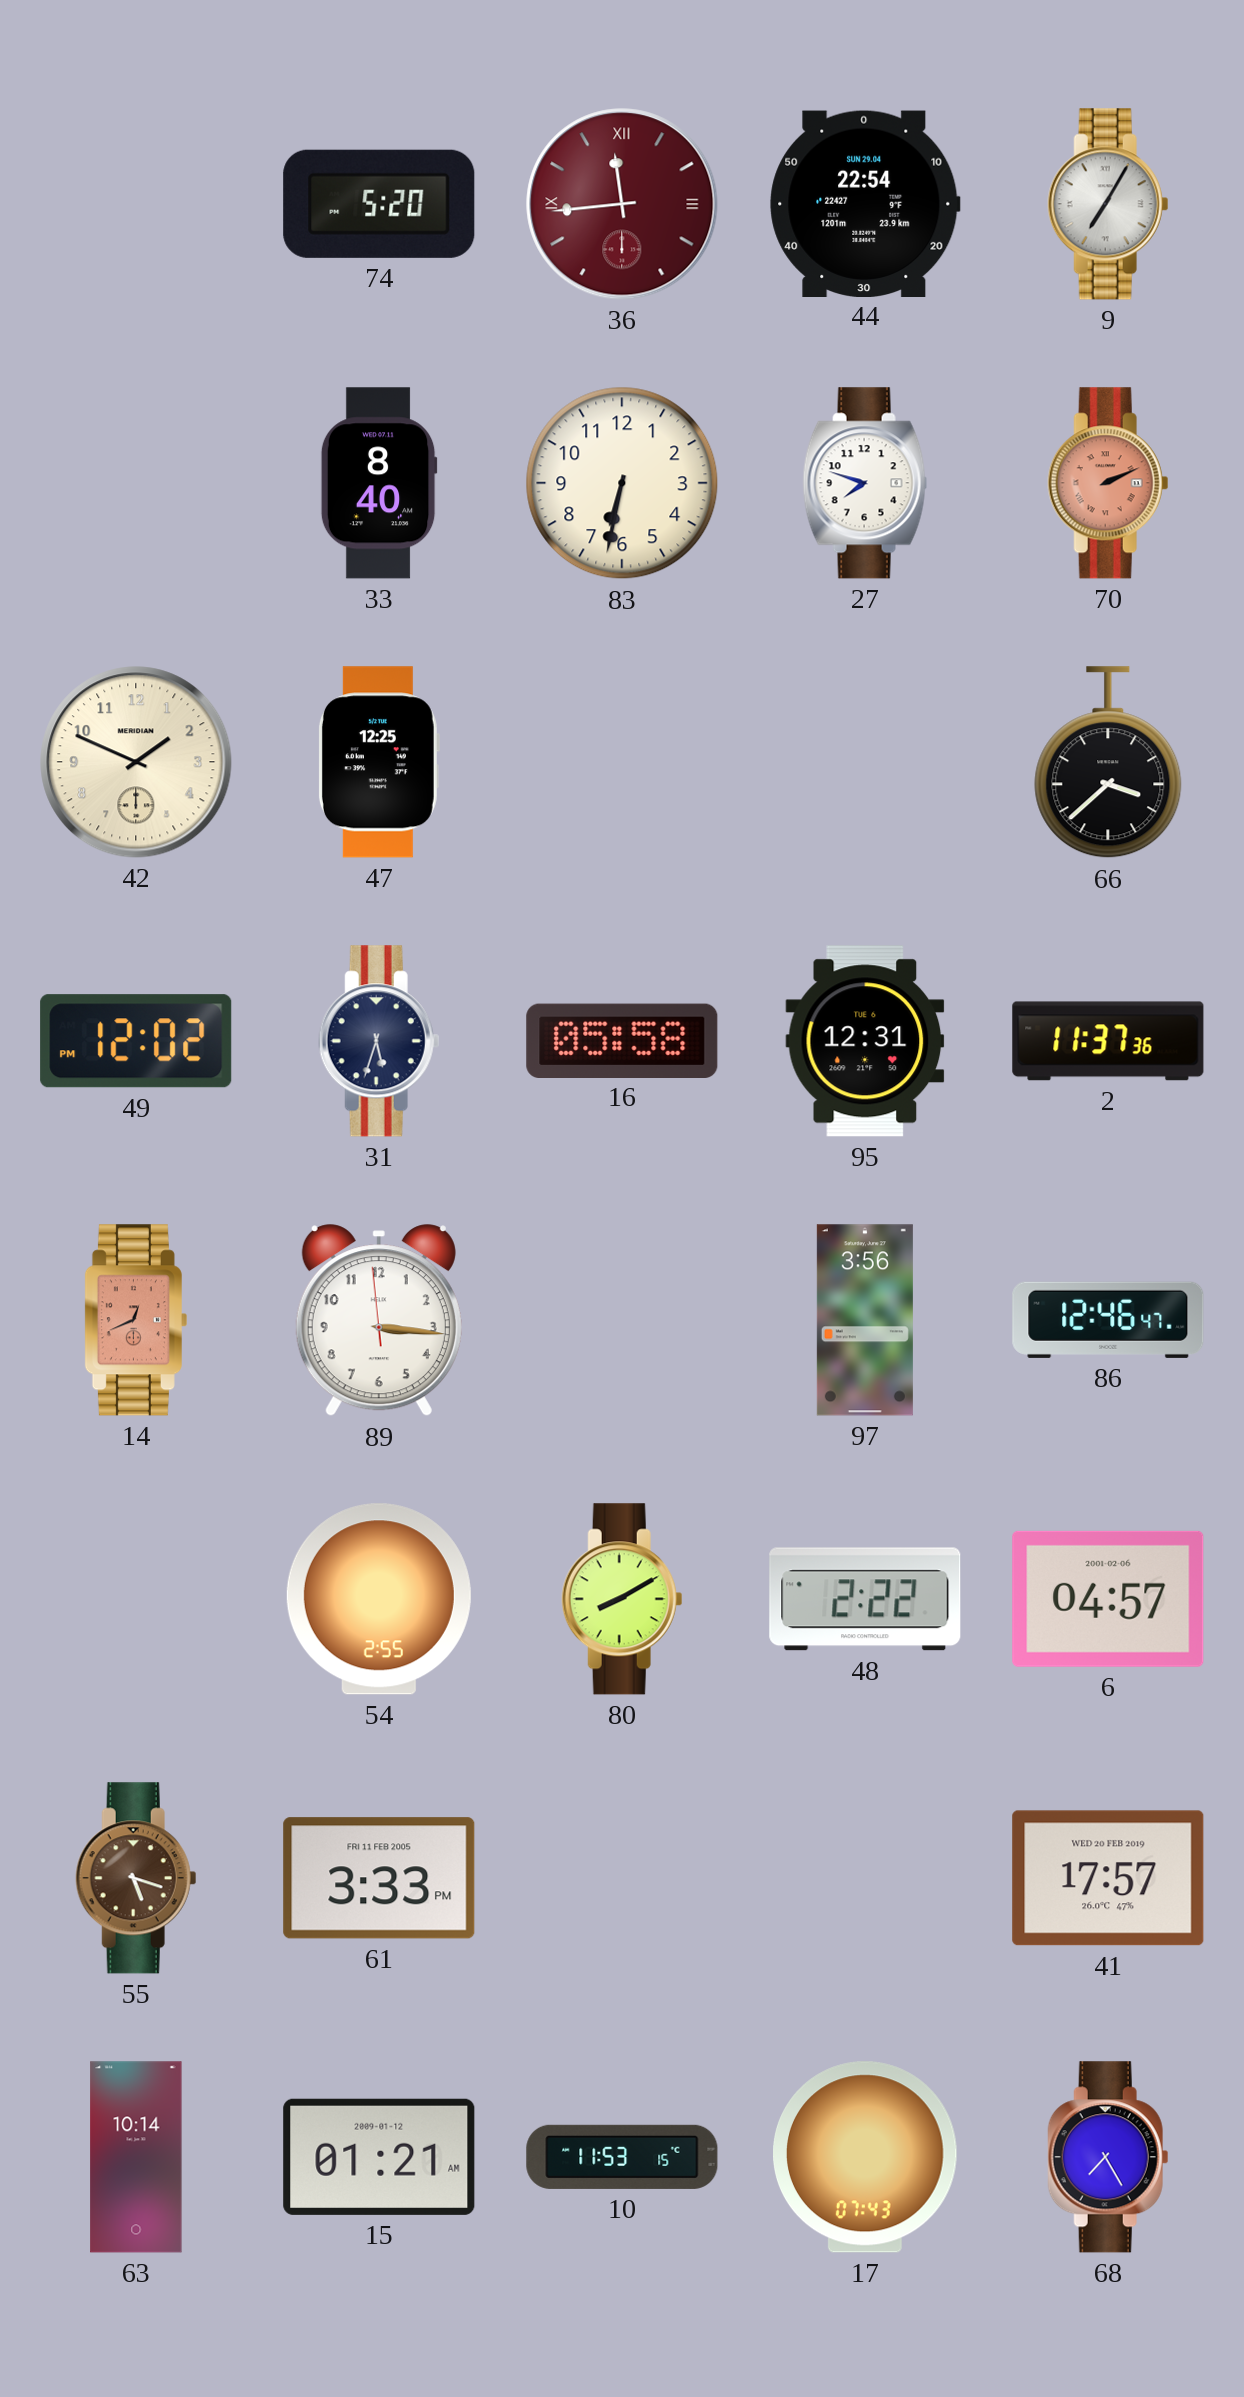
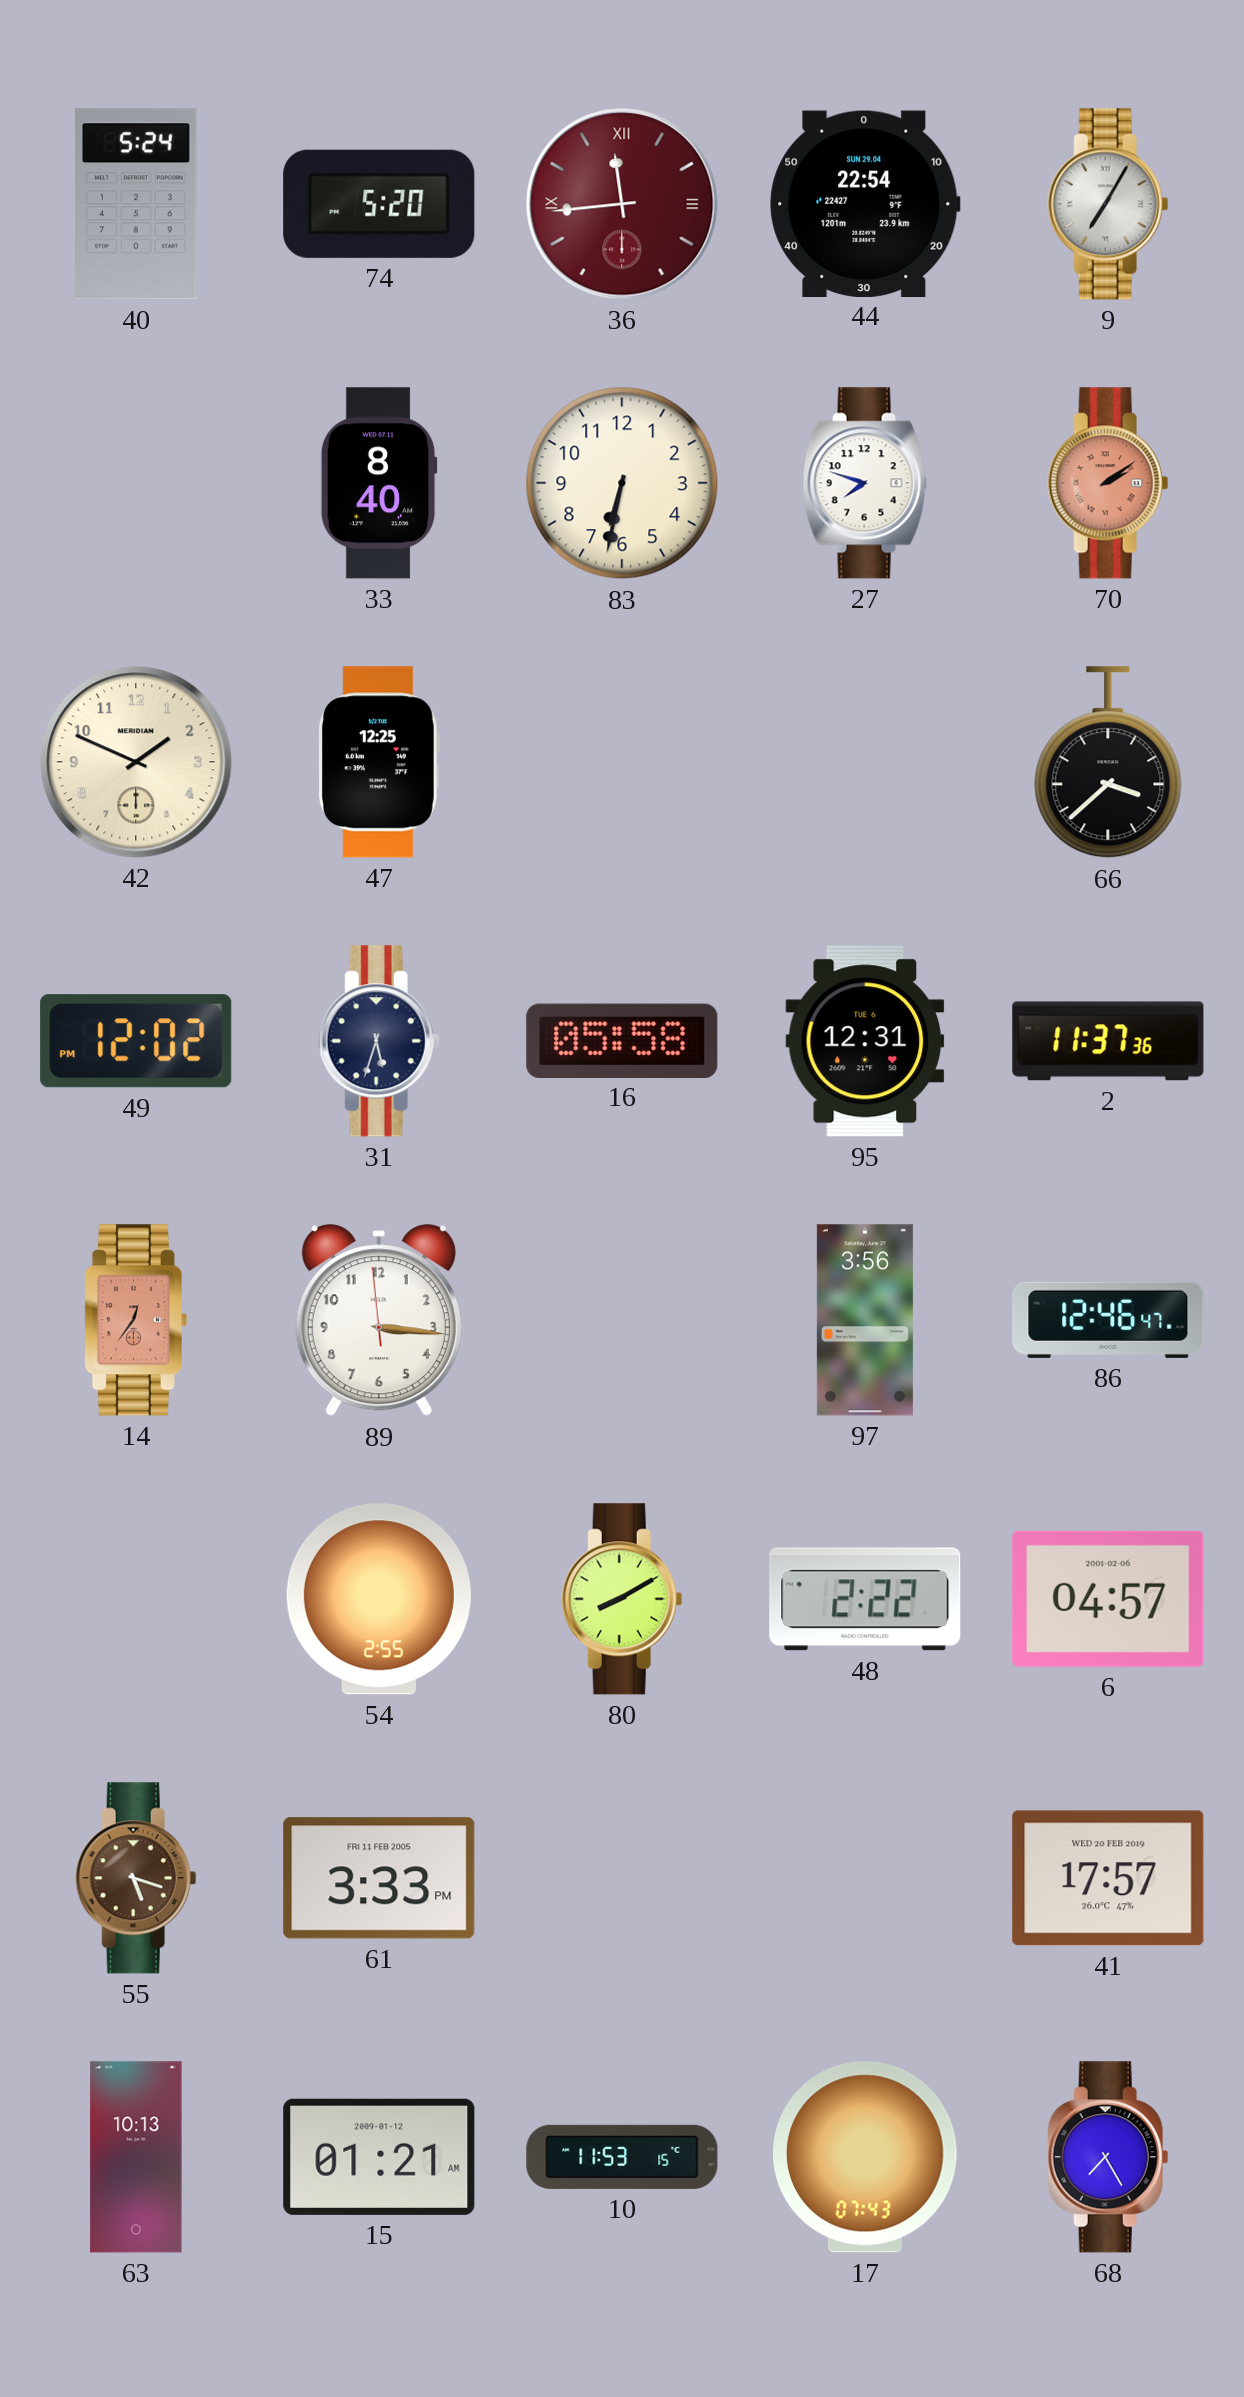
40: none -> 5:24 (136, 204)
70: 2:11 -> 2:09 (1108, 483)
14: 12:41 -> 12:36 (136, 1320)
63: 10:14 -> 10:13 (136, 2157)
